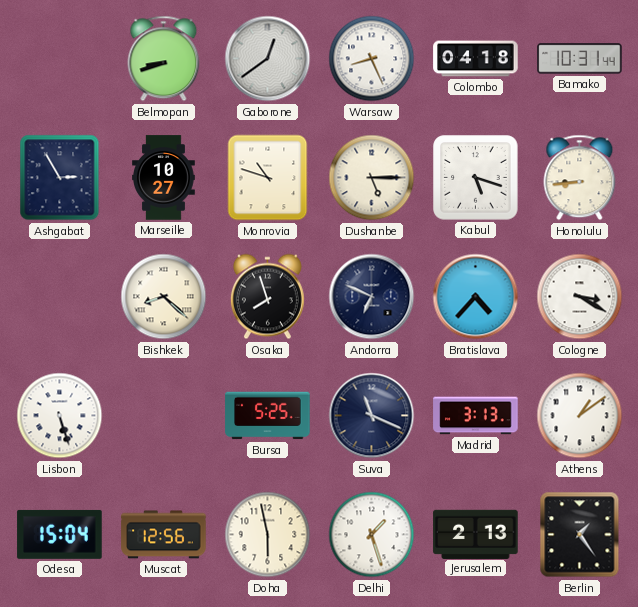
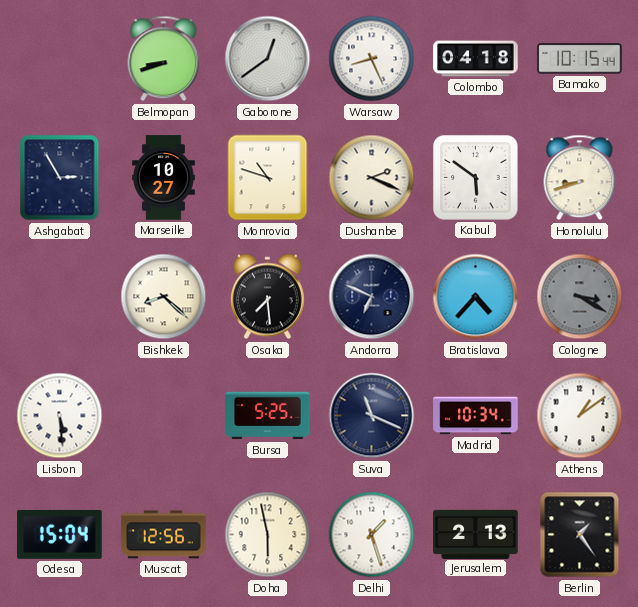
Bamako: 10:31 -> 10:15 (580, 59)
Dushanbe: 5:15 -> 2:19 (372, 178)
Kabul: 5:18 -> 5:51 (476, 178)
Honolulu: 8:44 -> 8:42 (580, 178)
Osaka: 7:57 -> 7:29 (267, 297)
Cologne dial: white -> grey (580, 297)
Lisbon: 5:27 -> 5:29 (60, 416)
Madrid: 3:13 -> 10:34 (476, 416)
